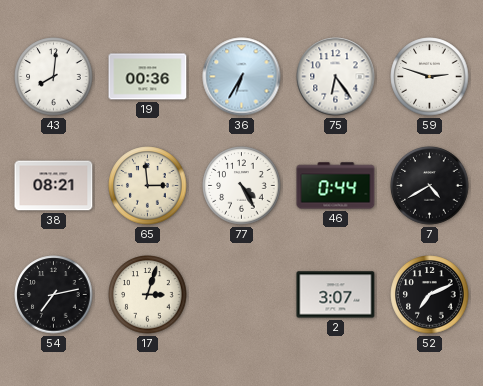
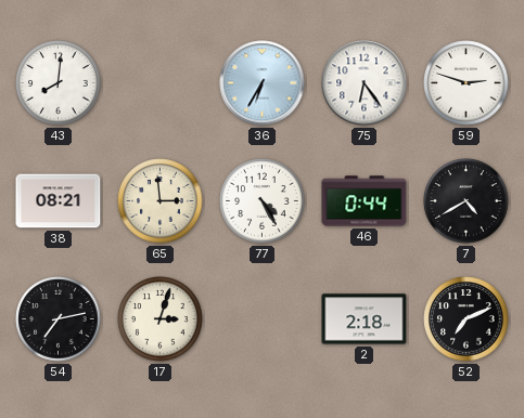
19: 00:36 -> none (148, 77)
2: 3:07 -> 2:18 (365, 319)
